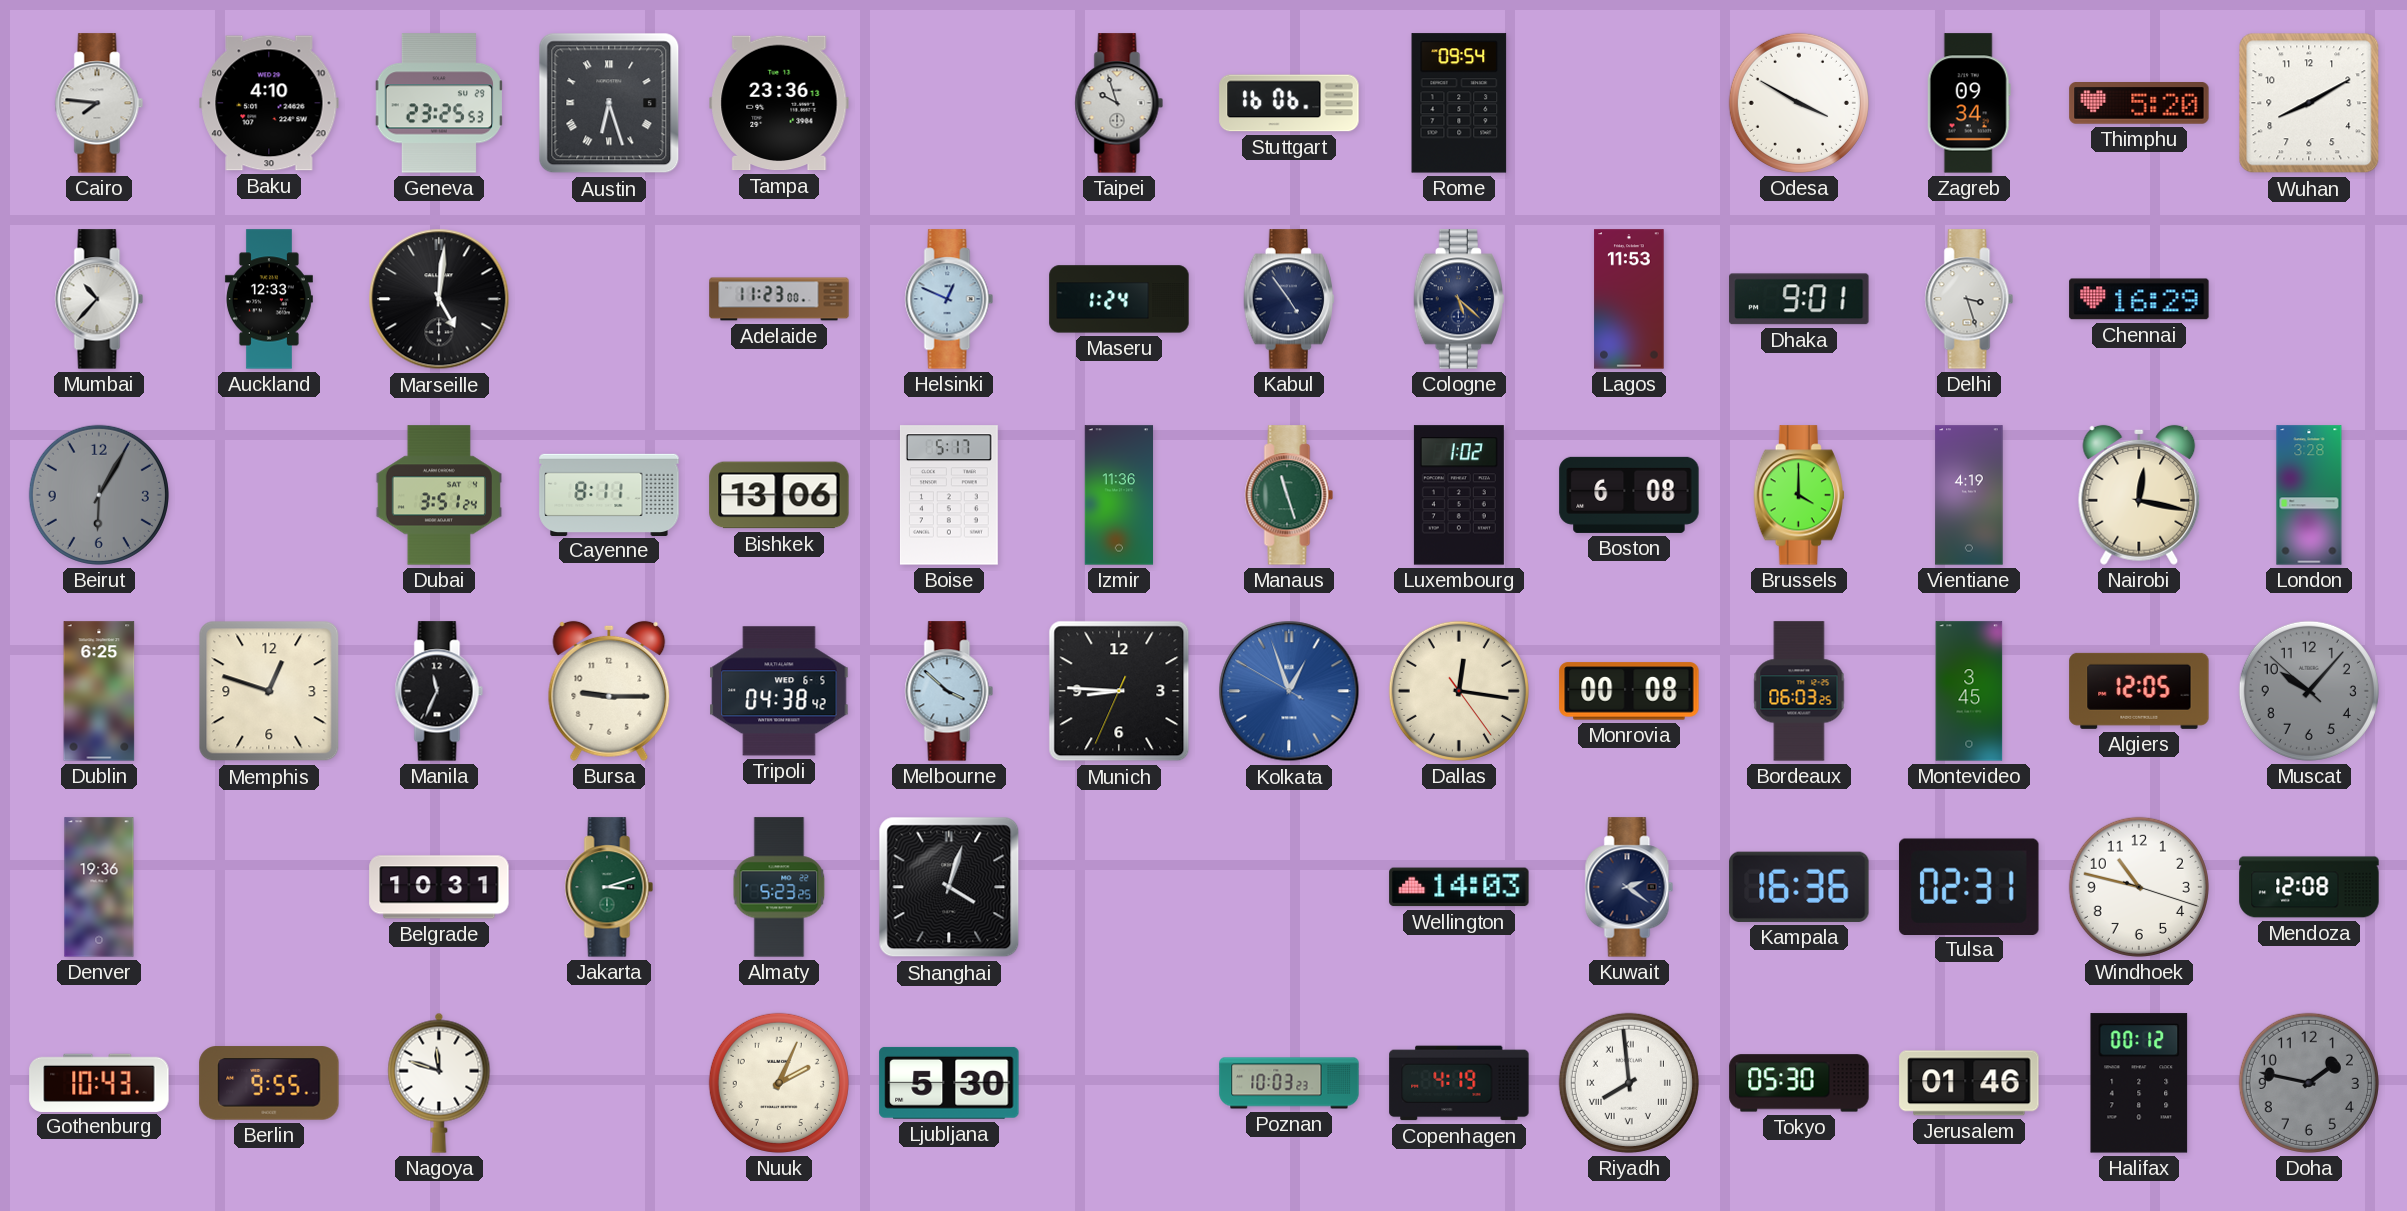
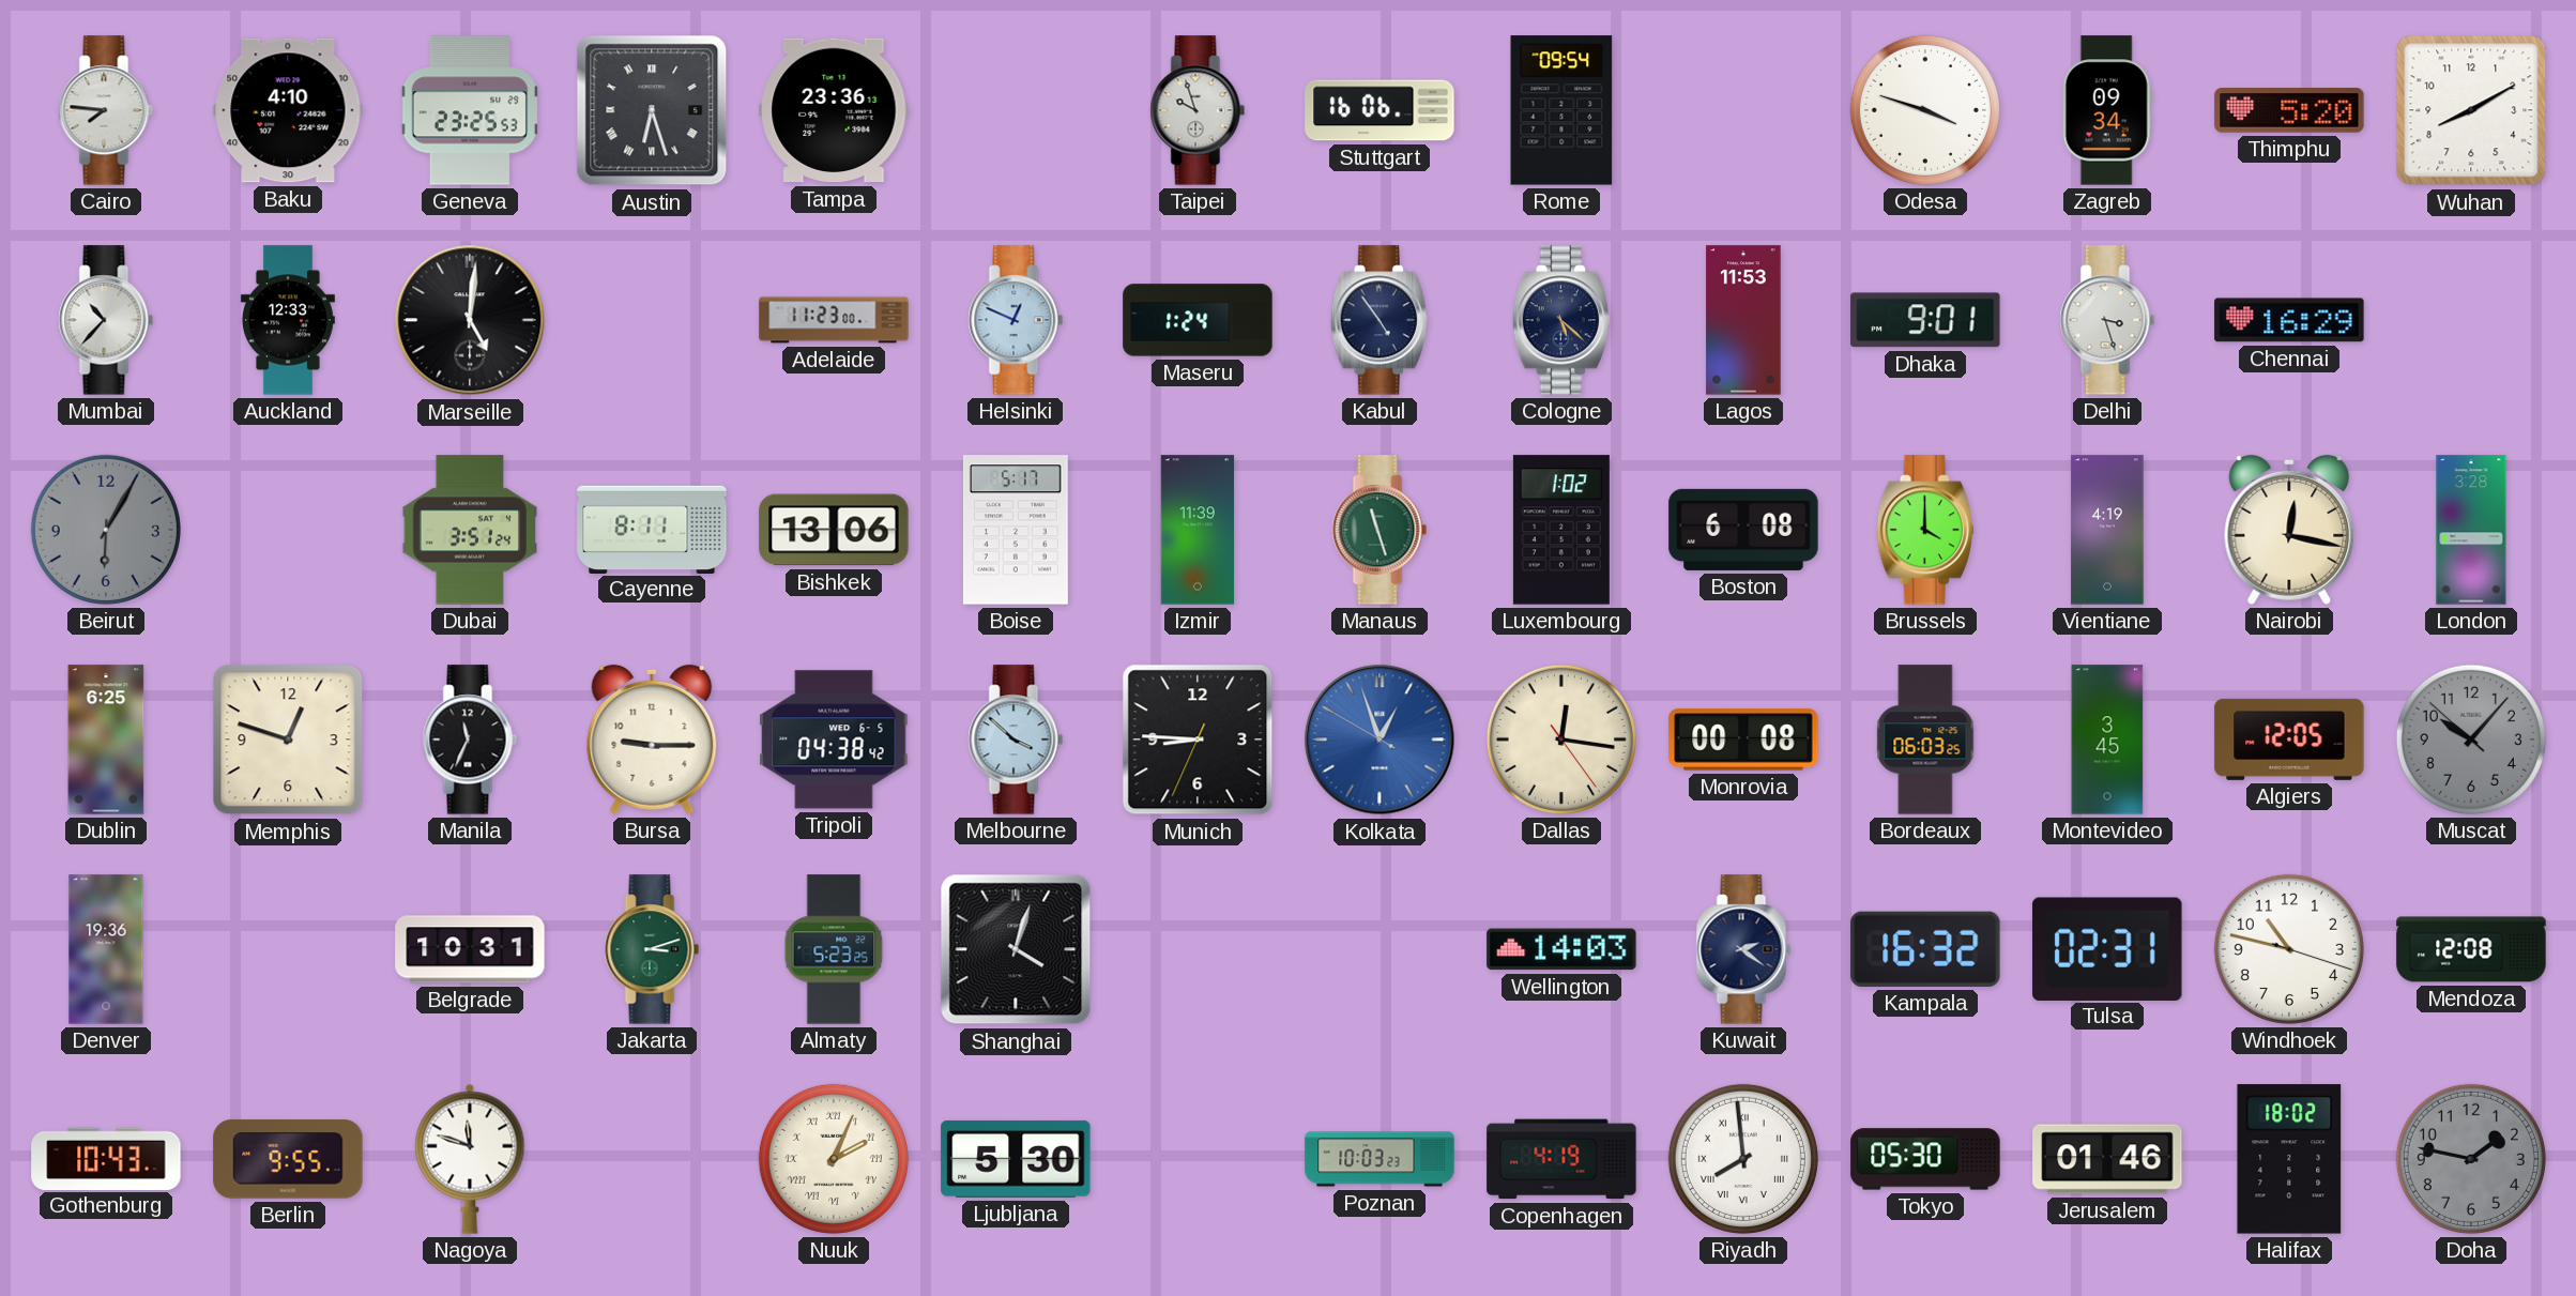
Odesa: 3:50 -> 3:48 (1925, 110)
Izmir: 11:36 -> 11:39 (1198, 530)
Kampala: 16:36 -> 16:32 (1925, 949)
Nuuk numerals: Arabic -> Roman (834, 1159)
Halifax: 00:12 -> 18:02 (2289, 1159)
